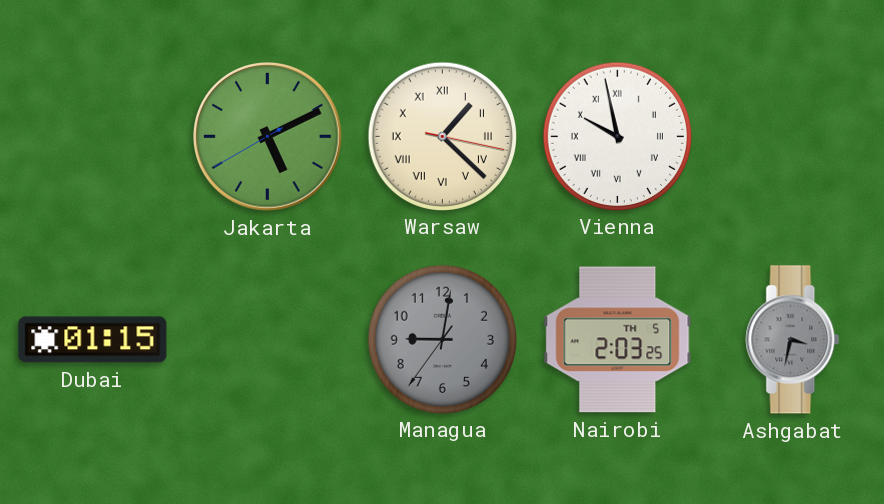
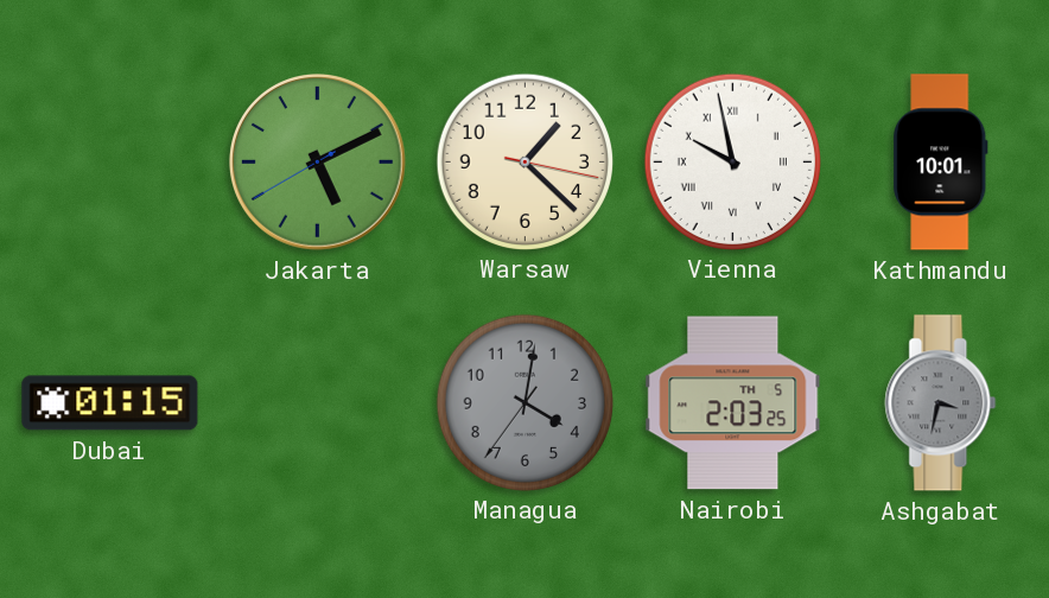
Warsaw numerals: Roman -> Arabic (524, 161)
Kathmandu: none -> 10:01 (941, 163)
Managua: 9:01 -> 4:01 (524, 402)
